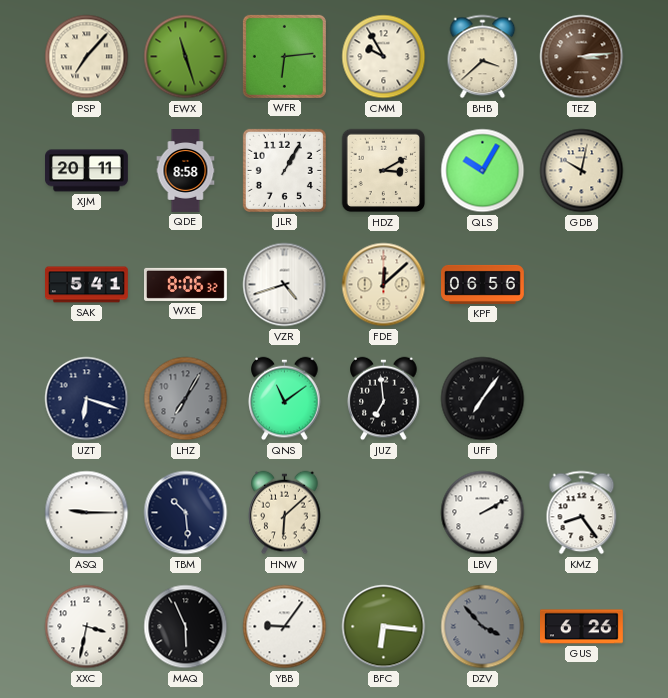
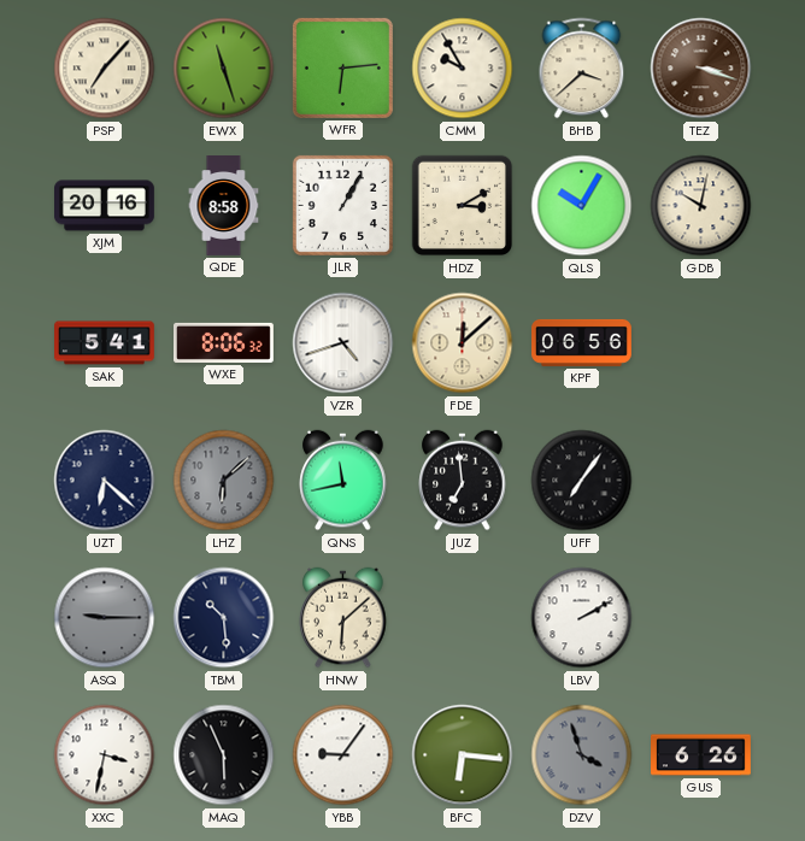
TEZ: 3:14 -> 3:18 (701, 69)
XJM: 20:11 -> 20:16 (105, 206)
UZT: 6:18 -> 6:22 (105, 481)
LHZ: 7:05 -> 6:08 (224, 481)
QNS: 11:09 -> 11:43 (343, 481)
ASQ dial: white -> grey (105, 618)
KMZ: 8:24 -> none (582, 513)
DZV: 3:53 -> 3:57 (582, 755)
